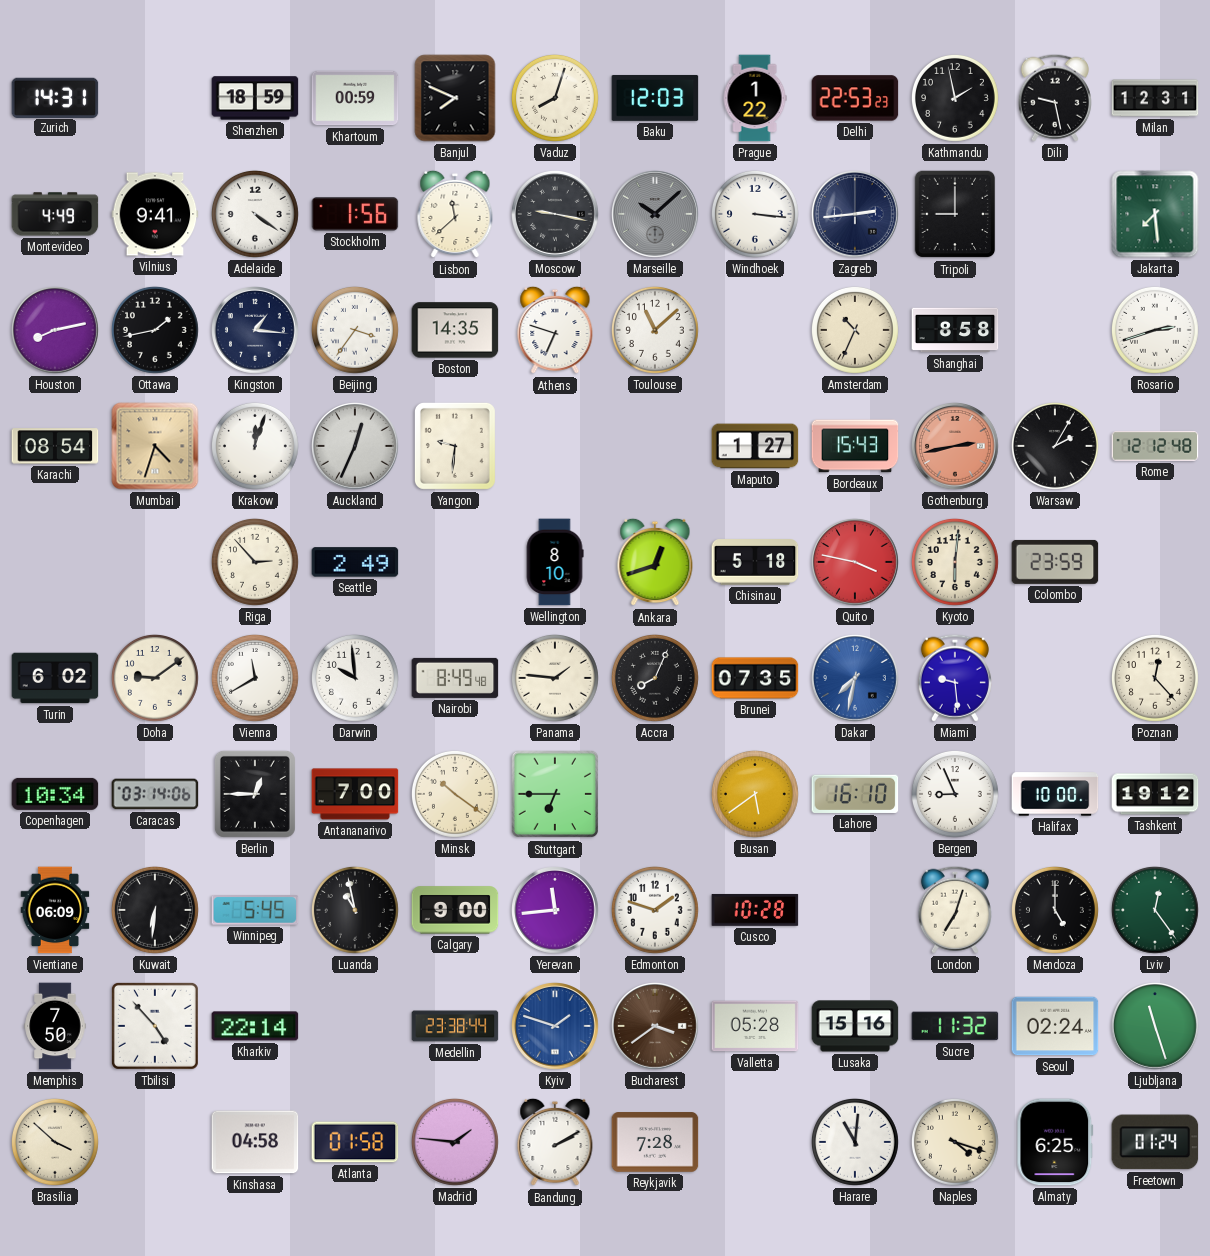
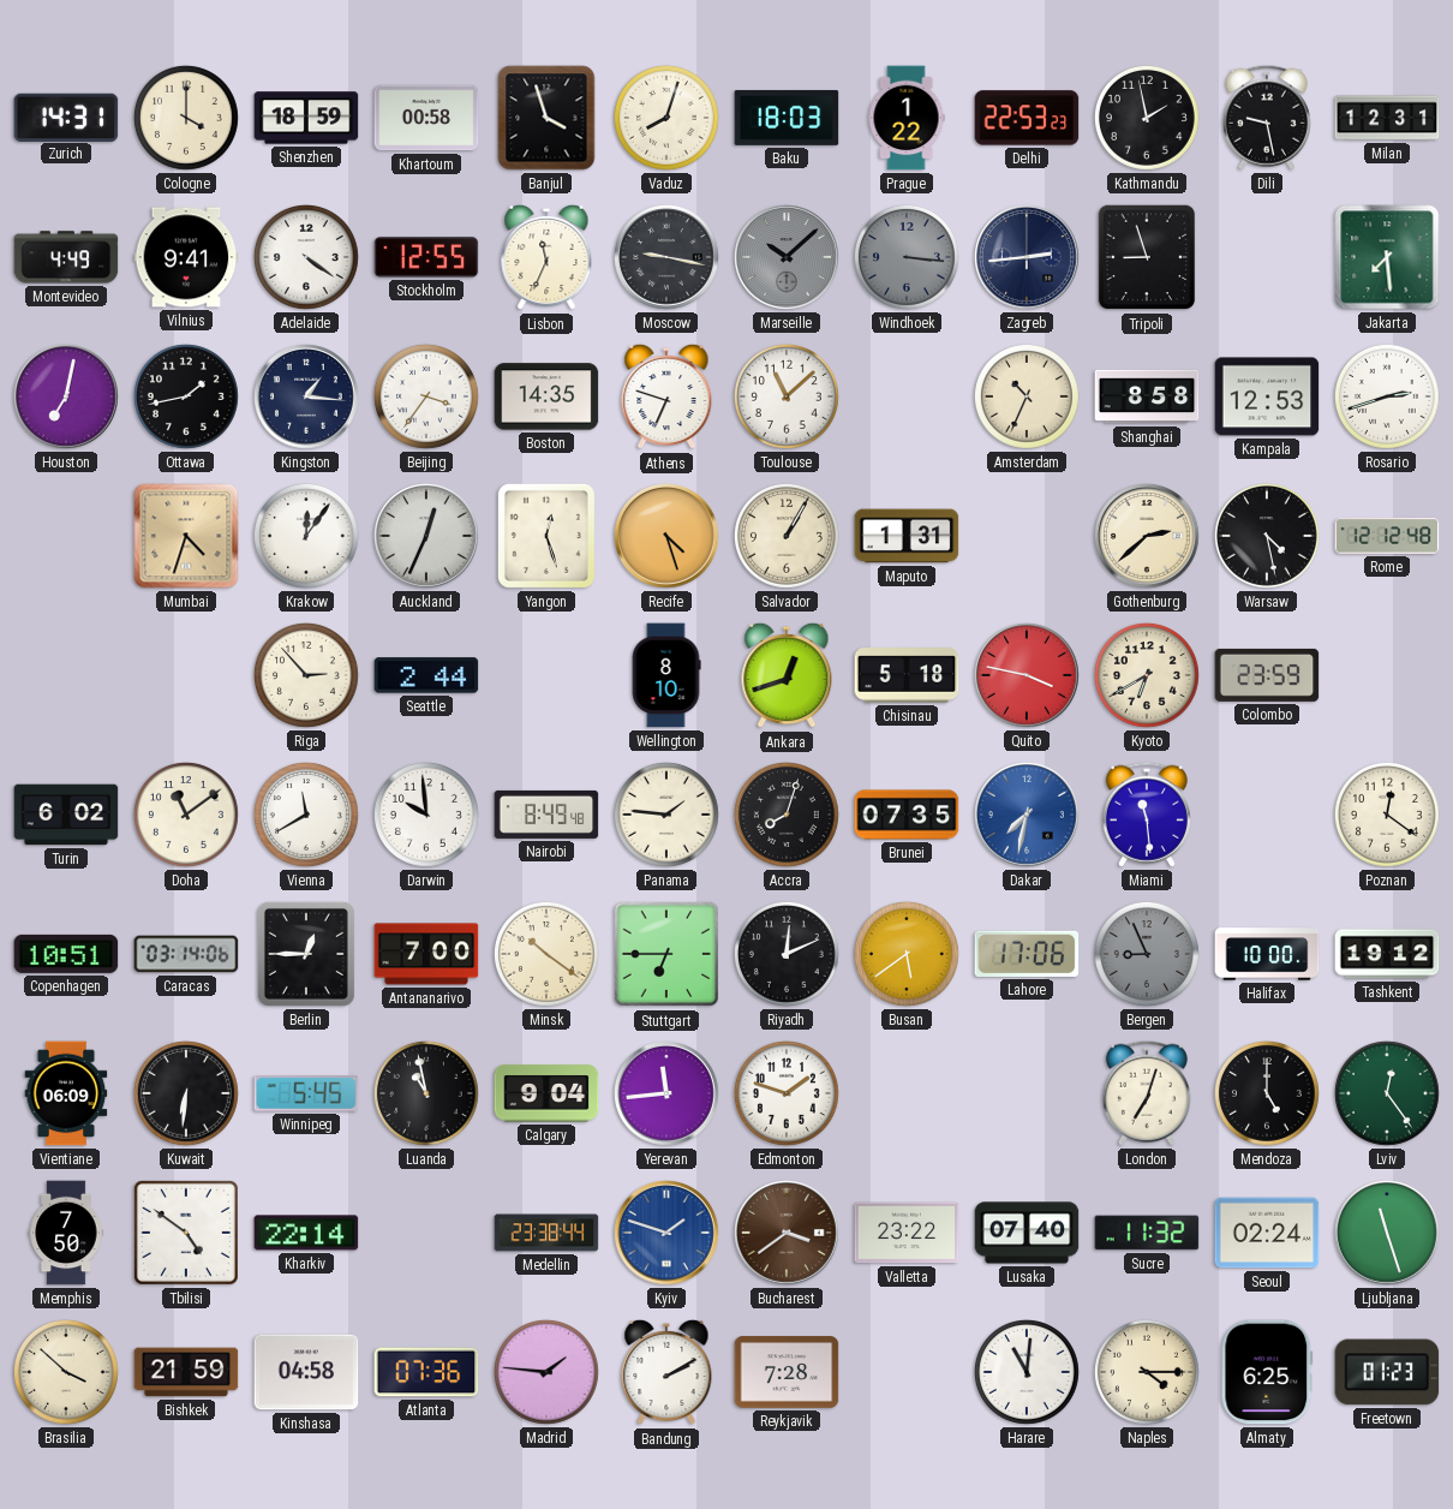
Cologne: none -> 4:00 (186, 118)
Khartoum: 00:59 -> 00:58 (426, 118)
Banjul: 7:49 -> 3:57 (546, 118)
Baku: 12:03 -> 18:03 (787, 118)
Stockholm: 1:56 -> 12:55 (426, 257)
Lisbon: 11:38 -> 11:34 (546, 257)
Windhoek dial: white -> grey (907, 257)
Tripoli: 9:00 -> 8:57 (1147, 257)
Houston: 8:13 -> 7:02 (67, 398)
Kampala: none -> 12:53 (1267, 396)
Karachi: 08:54 -> none (55, 446)
Krakow: 12:03 -> 12:06 (306, 536)
Yangon: 9:31 -> 12:27 (546, 536)
Recife: none -> 4:27 (668, 537)
Salvador: none -> 1:05 (787, 536)
Maputo: 1:27 -> 1:31 (907, 536)
Bordeaux: 15:43 -> none (855, 446)
Gothenburg: 2:43 -> 2:38 (1148, 537)
Gothenburg dial: salmon -> cream (1148, 537)
Warsaw: 2:05 -> 4:28 (1267, 536)
Seattle: 2:49 -> 2:44 (426, 675)
Kyoto: 6:01 -> 6:40 (1147, 675)
Doha: 9:09 -> 11:09 (186, 815)
Accra: 8:04 -> 8:03 (787, 815)
Miami: 9:29 -> 11:29 (1147, 815)
Poznan: 12:23 -> 12:21 (1387, 815)
Copenhagen: 10:34 -> 10:51 (66, 954)
Riyadh: none -> 12:11 (787, 954)
Lahore: 16:10 -> 17:06 (1027, 954)
Bergen dial: white -> grey (1147, 954)
Calgary: 9:00 -> 9:04 (546, 1093)
Cusco: 10:28 -> none (755, 910)
Tbilisi: 4:53 -> 4:51 (186, 1233)
Valletta: 05:28 -> 23:22 (907, 1233)
Lusaka: 15:16 -> 07:40 (1027, 1233)
Bishkek: none -> 21:59 (186, 1372)
Atlanta: 01:58 -> 07:36 (426, 1372)
Naples: 4:18 -> 4:15 (1147, 1372)
Freetown: 01:24 -> 01:23 (1387, 1372)
